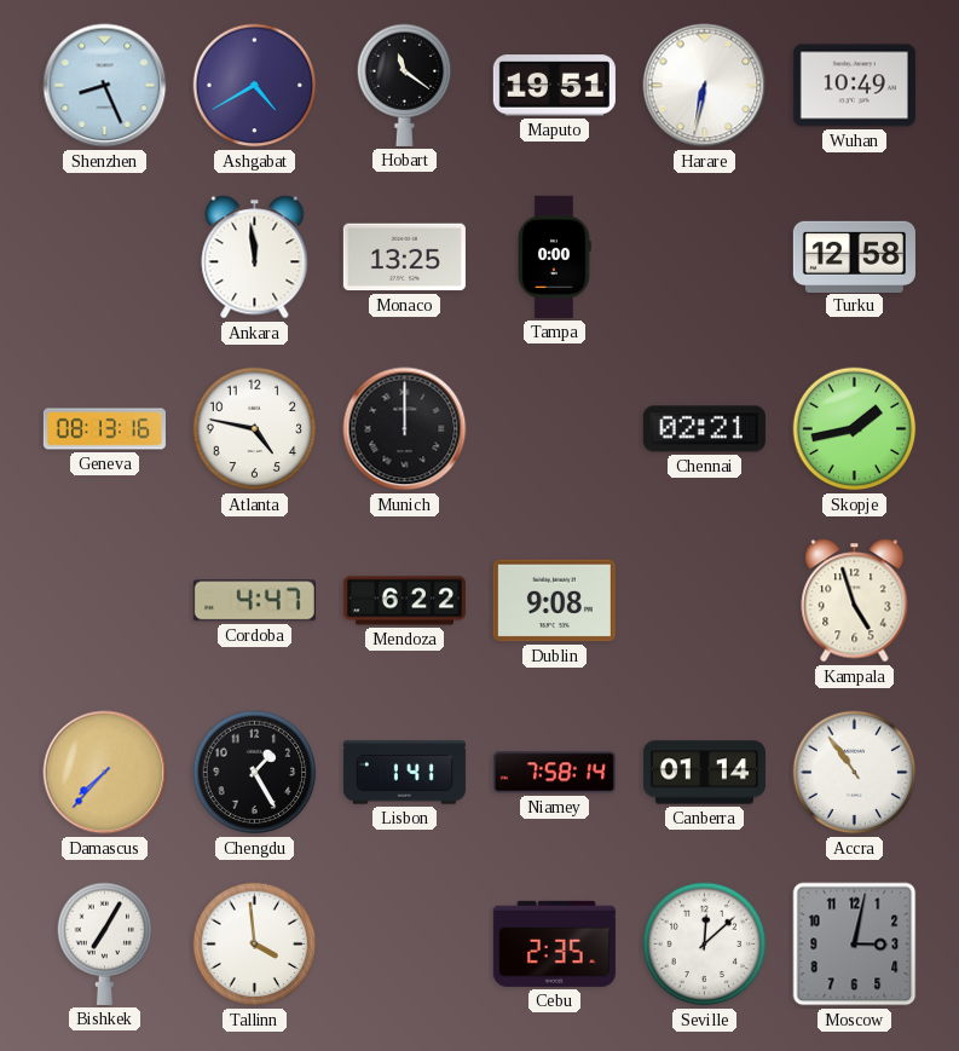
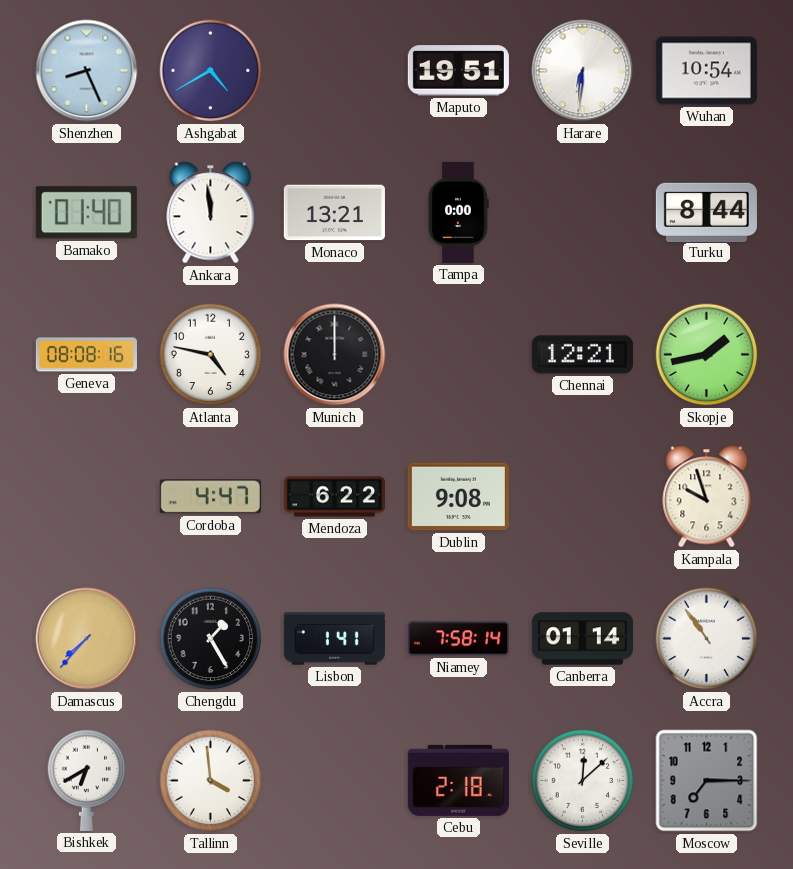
Hobart: 11:21 -> none (405, 85)
Harare: 6:32 -> 6:31 (583, 71)
Wuhan: 10:49 -> 10:54 (706, 71)
Bamako: none -> 01:40 (86, 213)
Monaco: 13:25 -> 13:21 (334, 213)
Turku: 12:58 -> 8:44 (706, 212)
Geneva: 08:13 -> 08:08 (86, 355)
Chennai: 02:21 -> 12:21 (582, 355)
Kampala: 4:57 -> 9:57 (707, 497)
Bishkek: 7:05 -> 6:40 (87, 780)
Cebu: 2:35 -> 2:18 (458, 780)
Moscow: 3:02 -> 7:15 (707, 781)
